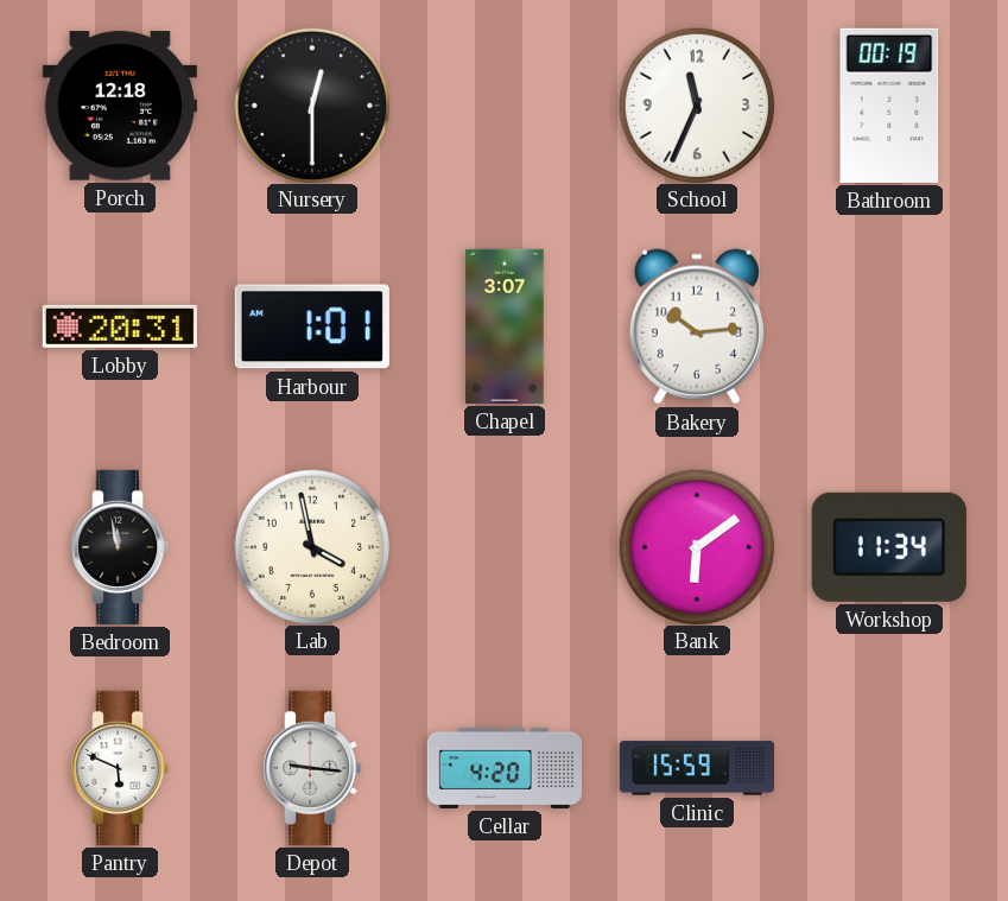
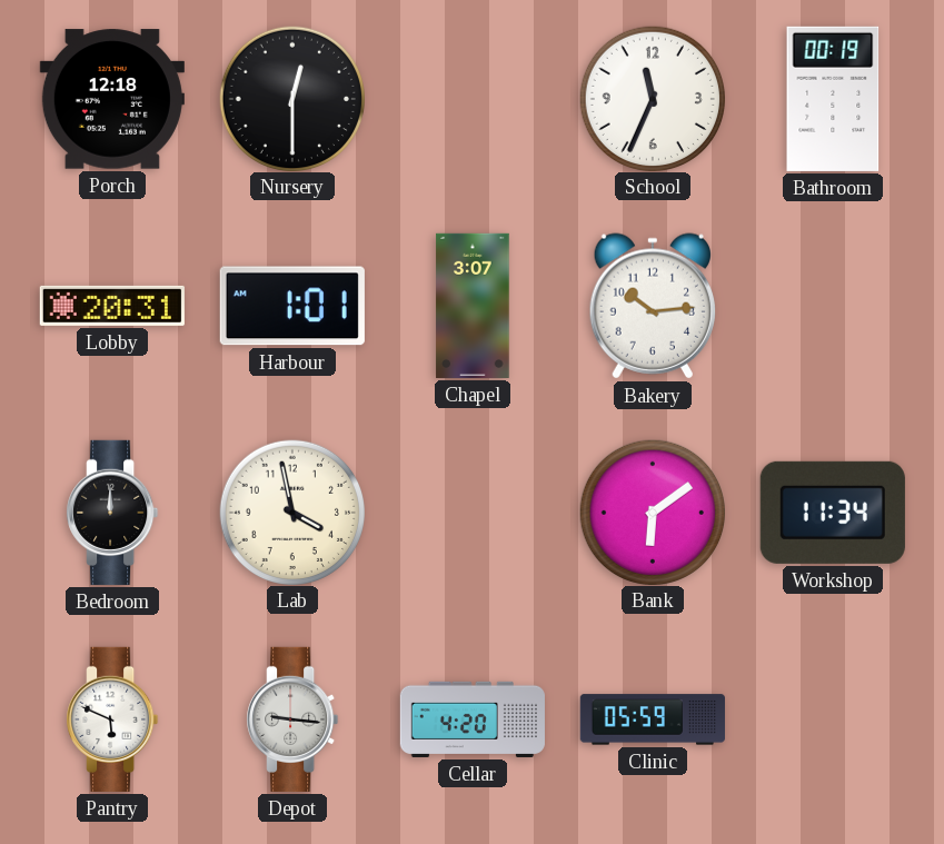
Bedroom: 11:58 -> 12:00 (112, 513)
Clinic: 15:59 -> 05:59 (653, 719)
